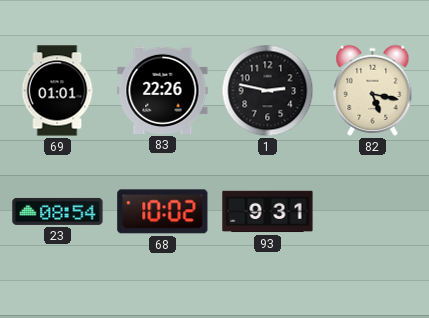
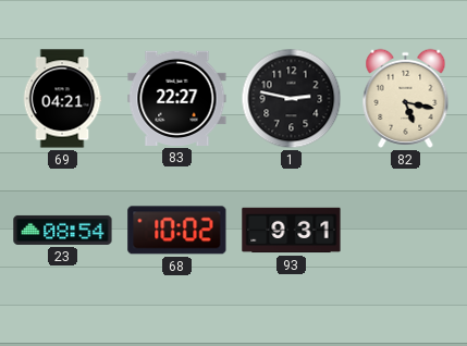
69: 01:01 -> 04:21 (62, 99)
83: 22:26 -> 22:27 (177, 98)
